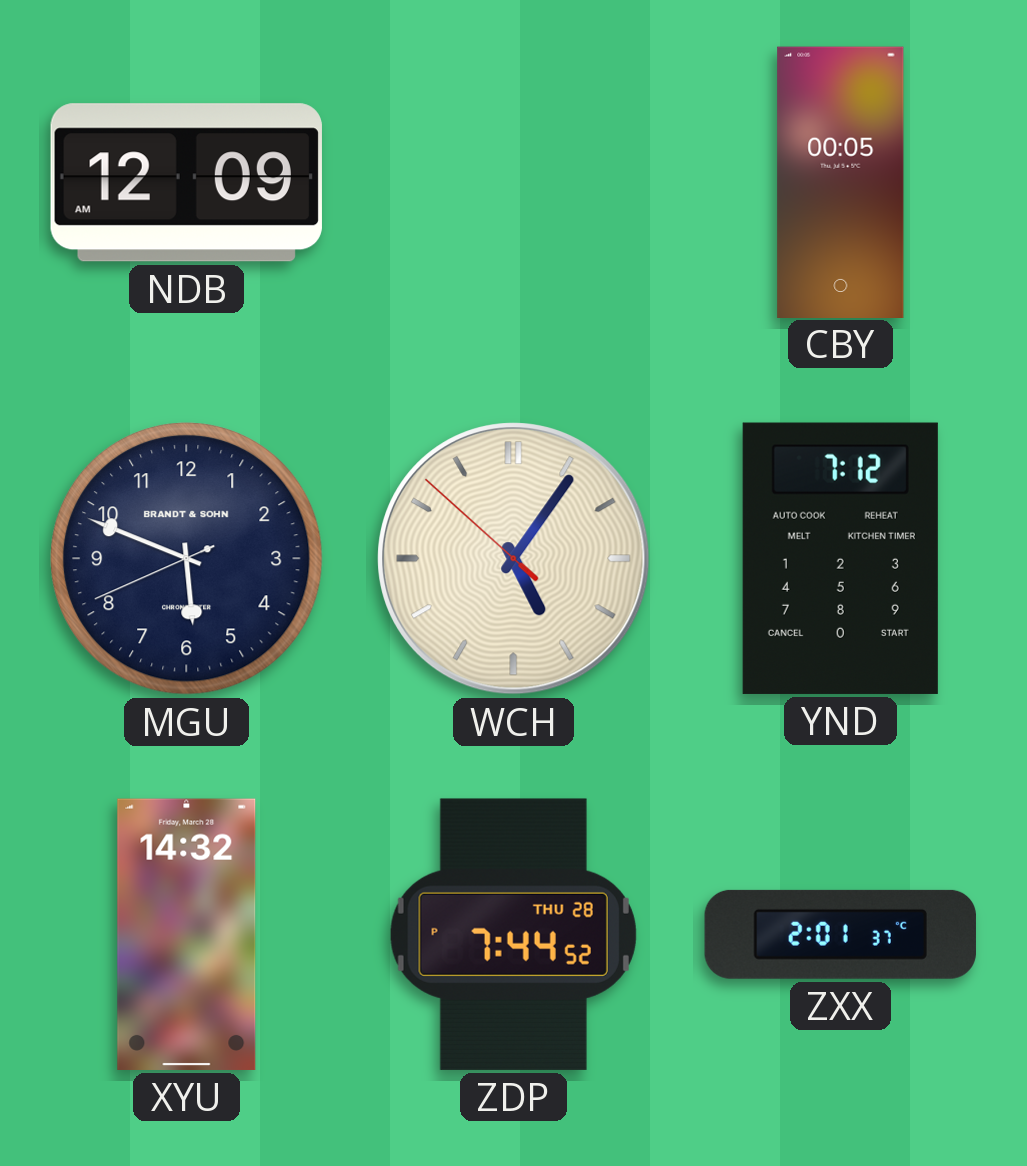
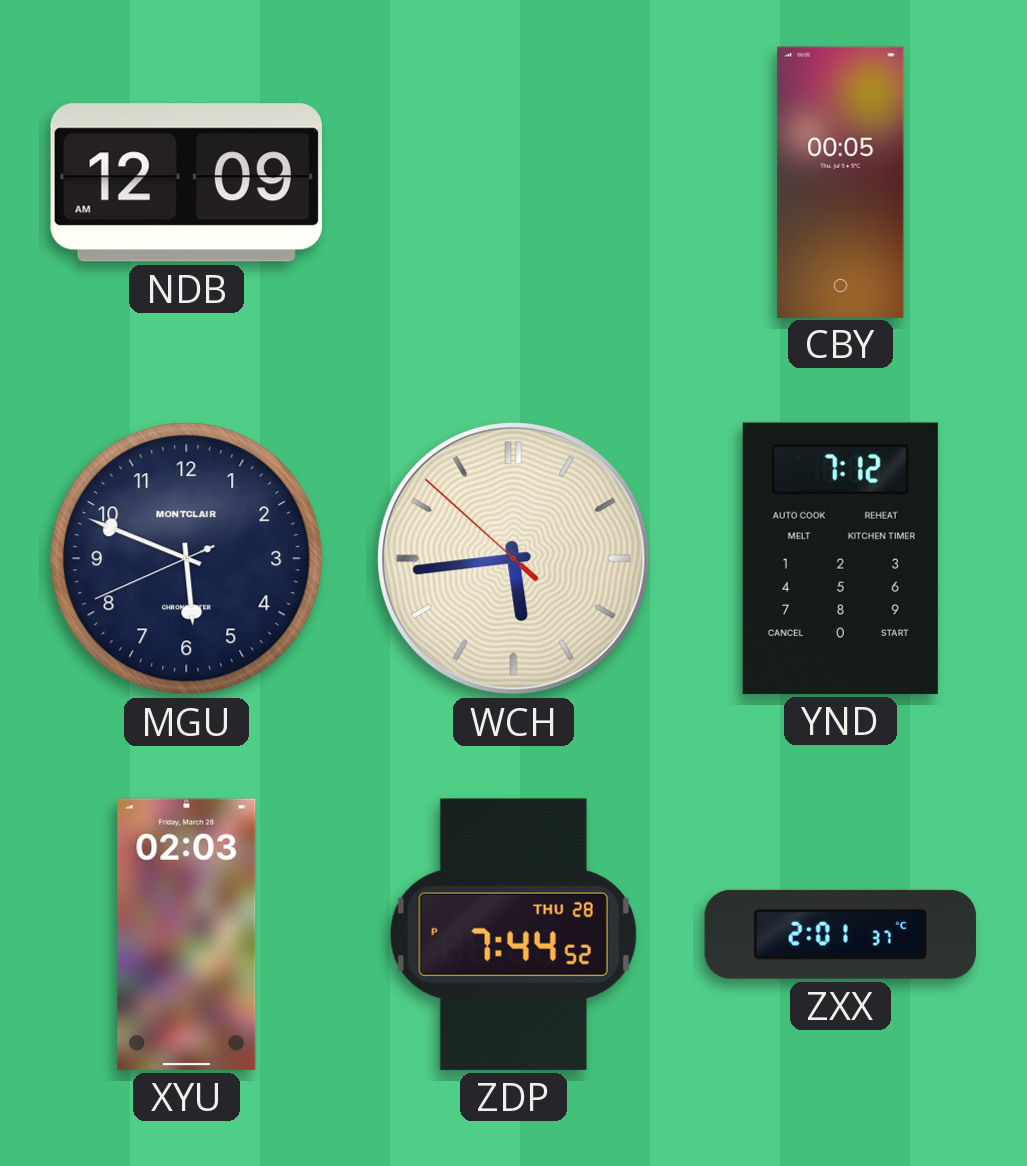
MGU brand: BRANDT & SOHN -> MONTCLAIR (187, 559)
WCH: 5:05 -> 5:43 (514, 559)
XYU: 14:32 -> 02:03 (187, 934)
